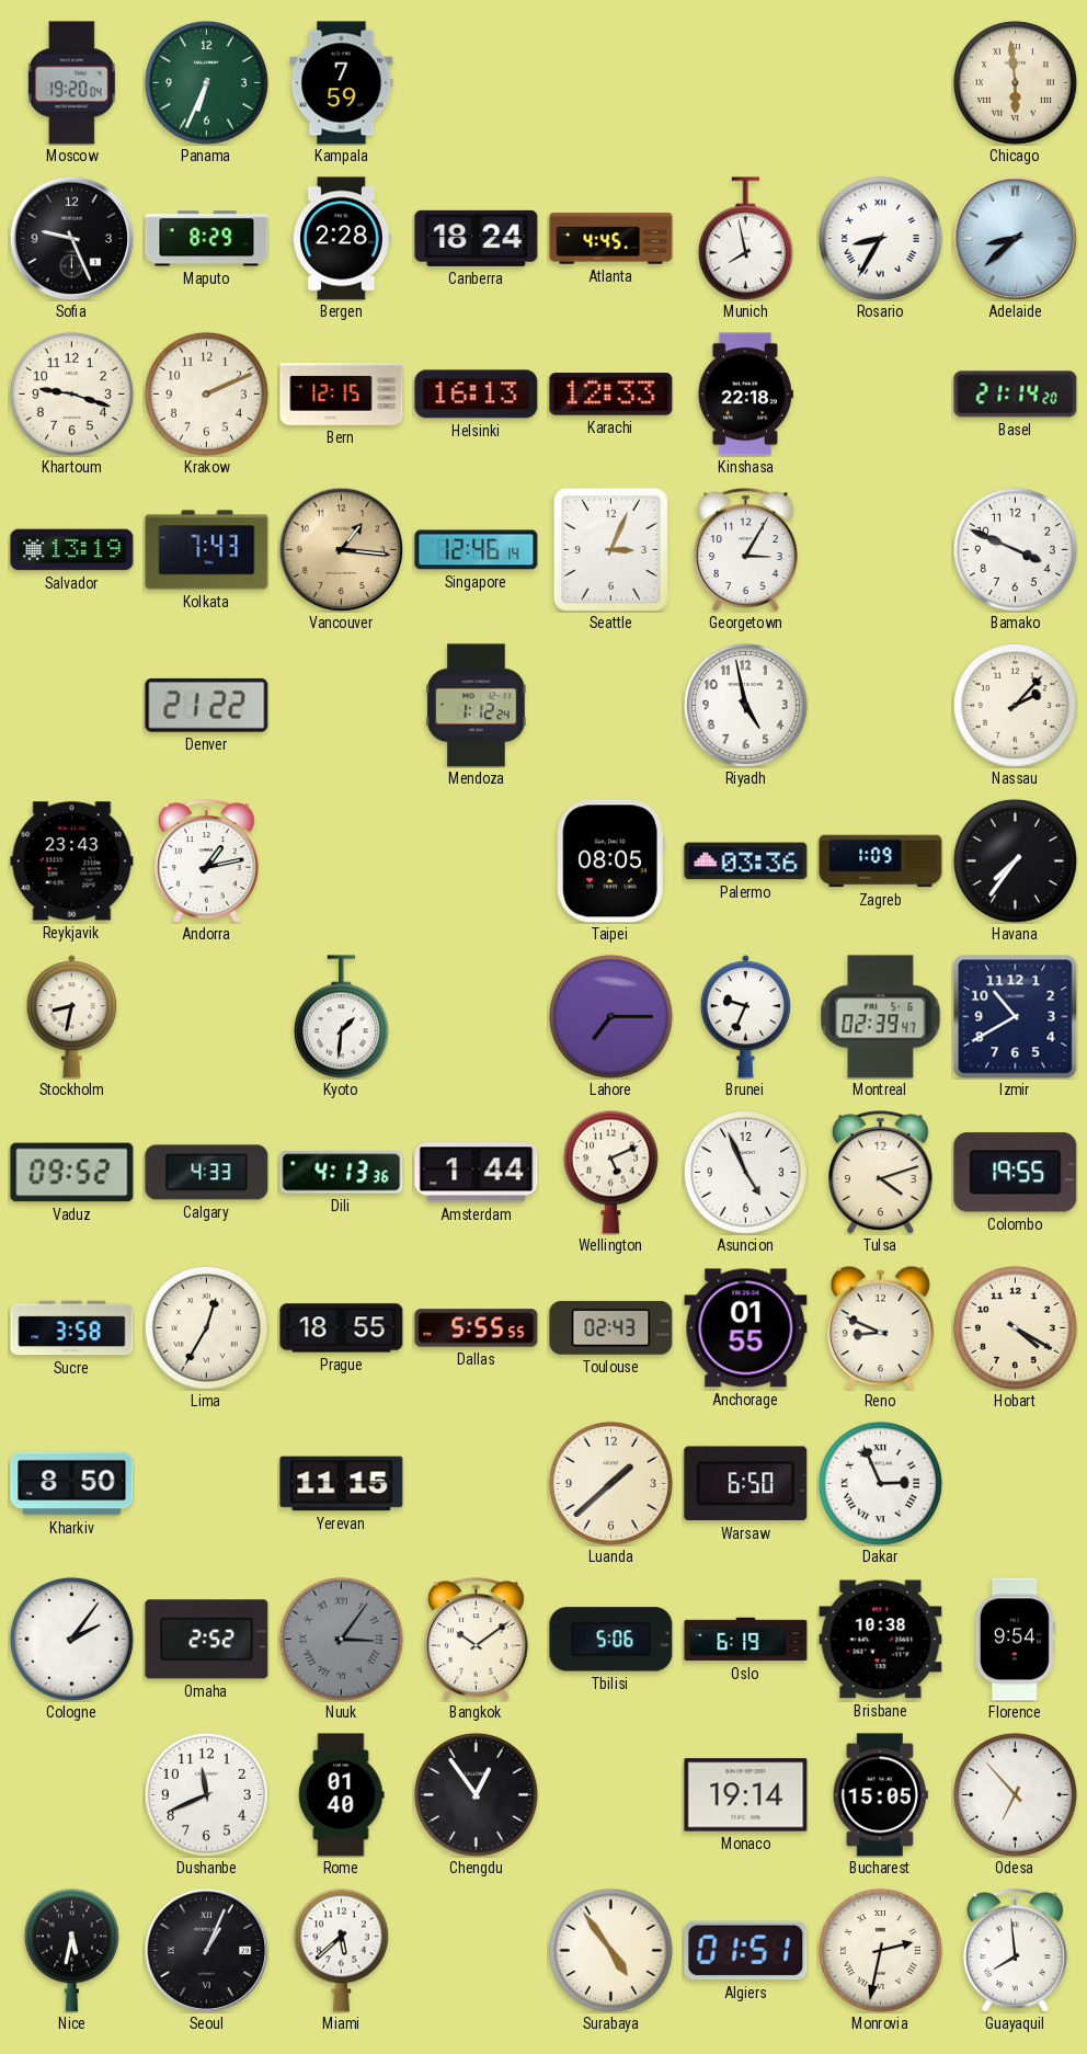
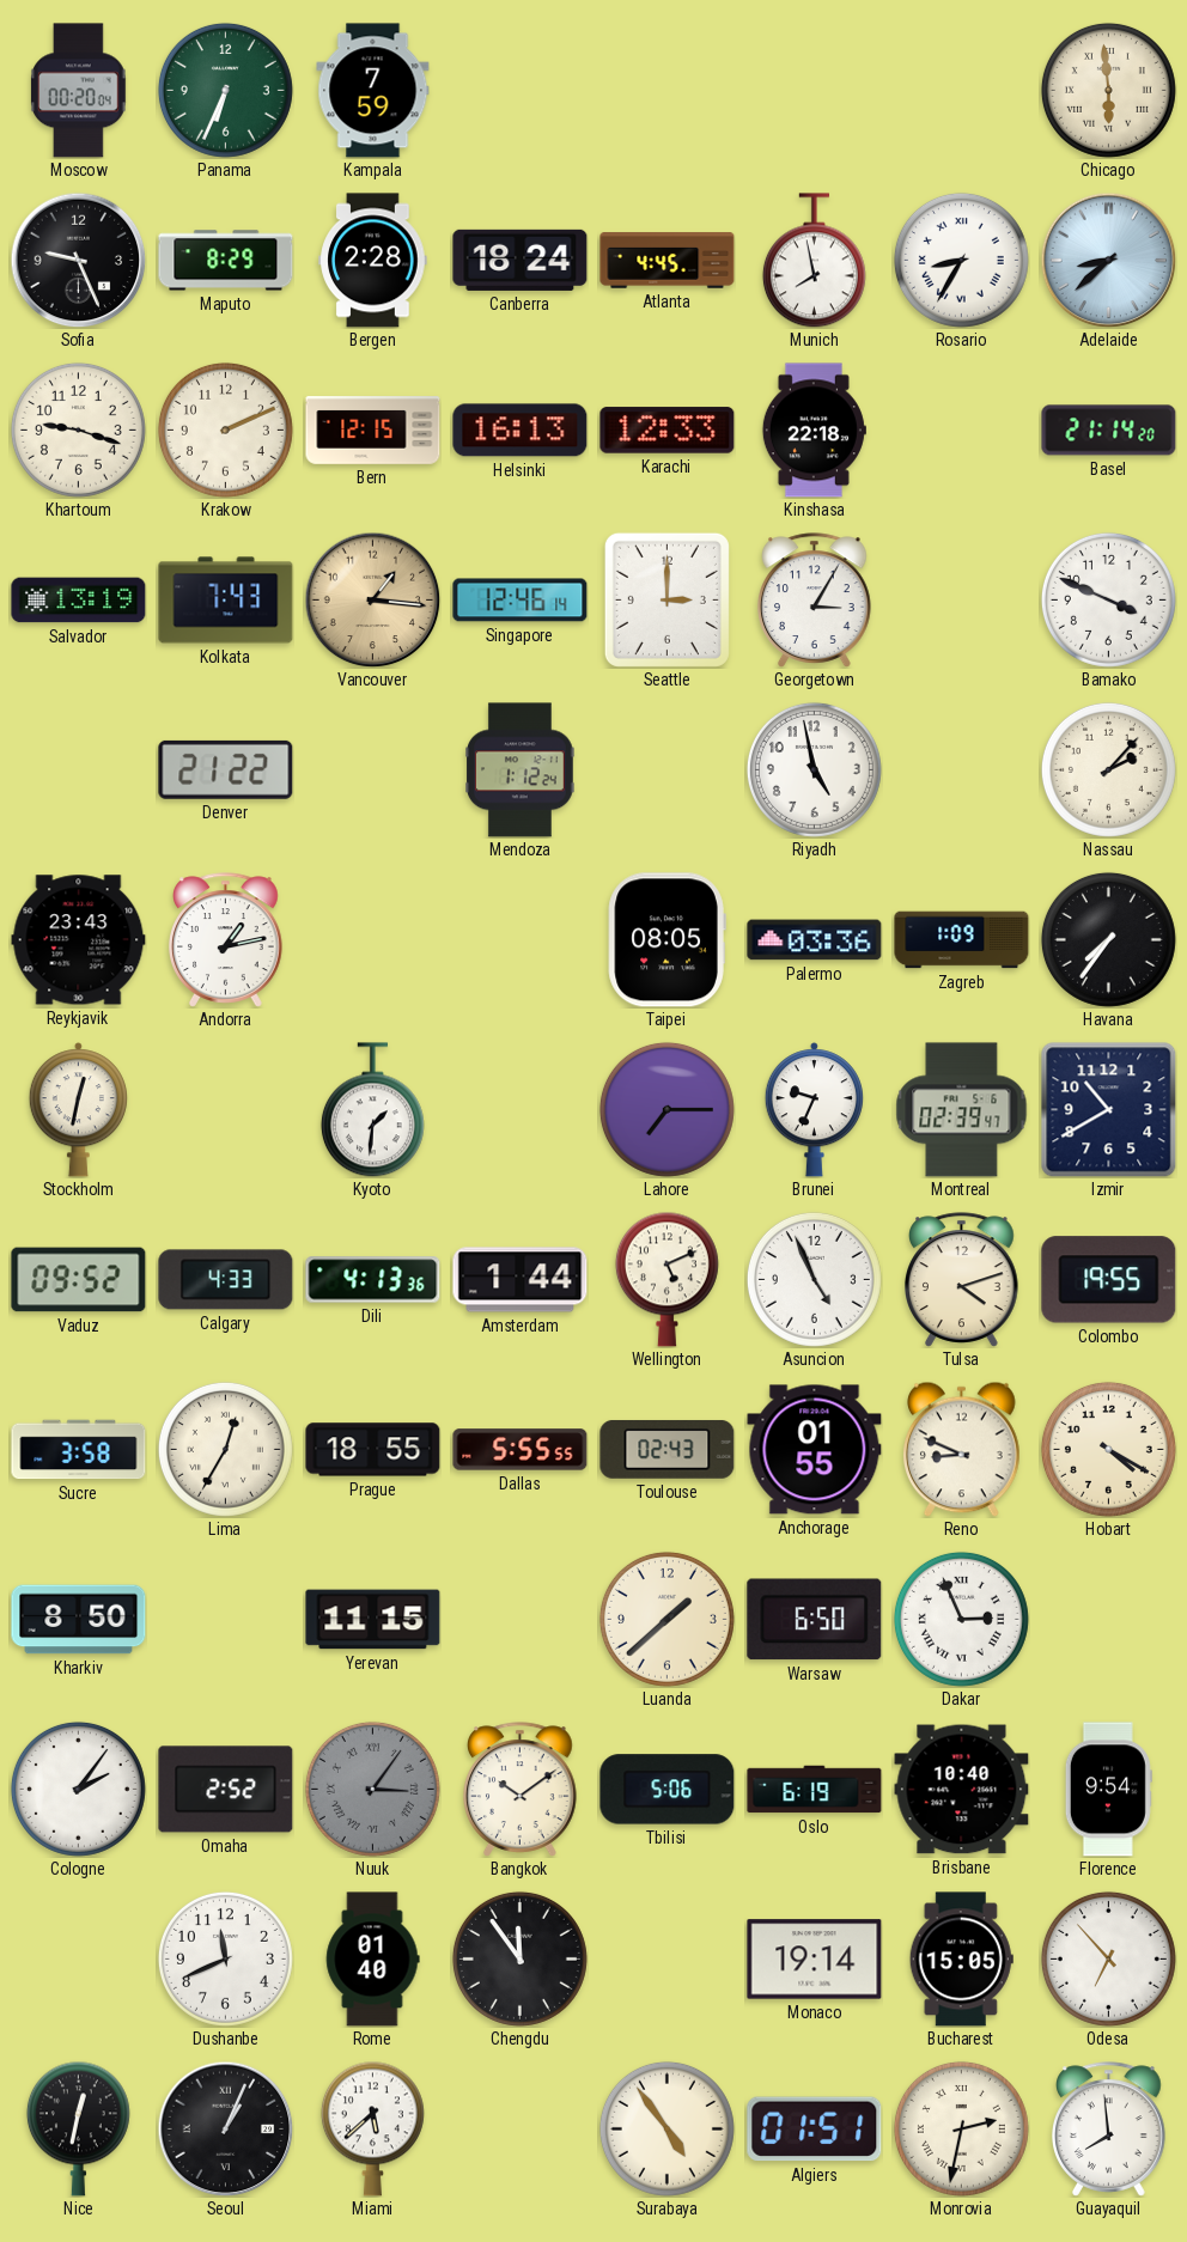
Moscow: 19:20 -> 00:20 (79, 91)
Seattle: 3:04 -> 3:00 (666, 599)
Stockholm: 8:32 -> 12:32 (78, 1110)
Brisbane: 10:38 -> 10:40 (962, 1790)
Chengdu: 12:54 -> 11:54 (519, 1958)
Nice: 5:32 -> 12:32 (78, 2128)
